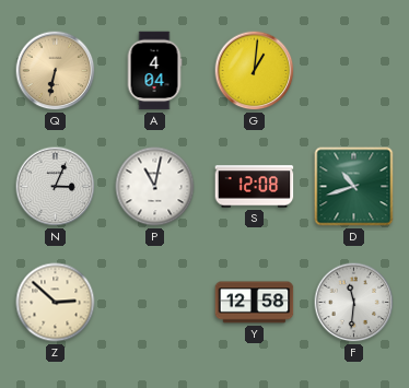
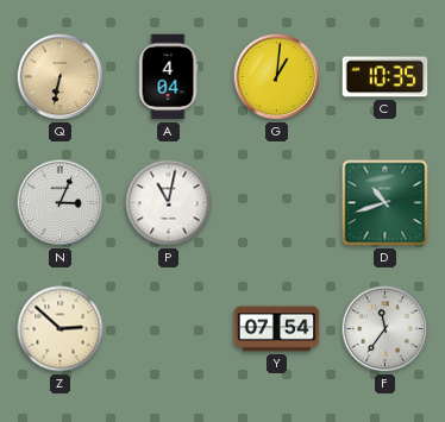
C: none -> 10:35 (386, 77)
S: 12:08 -> none (255, 187)
Y: 12:58 -> 07:54 (277, 329)
F: 11:31 -> 11:36 (386, 329)
